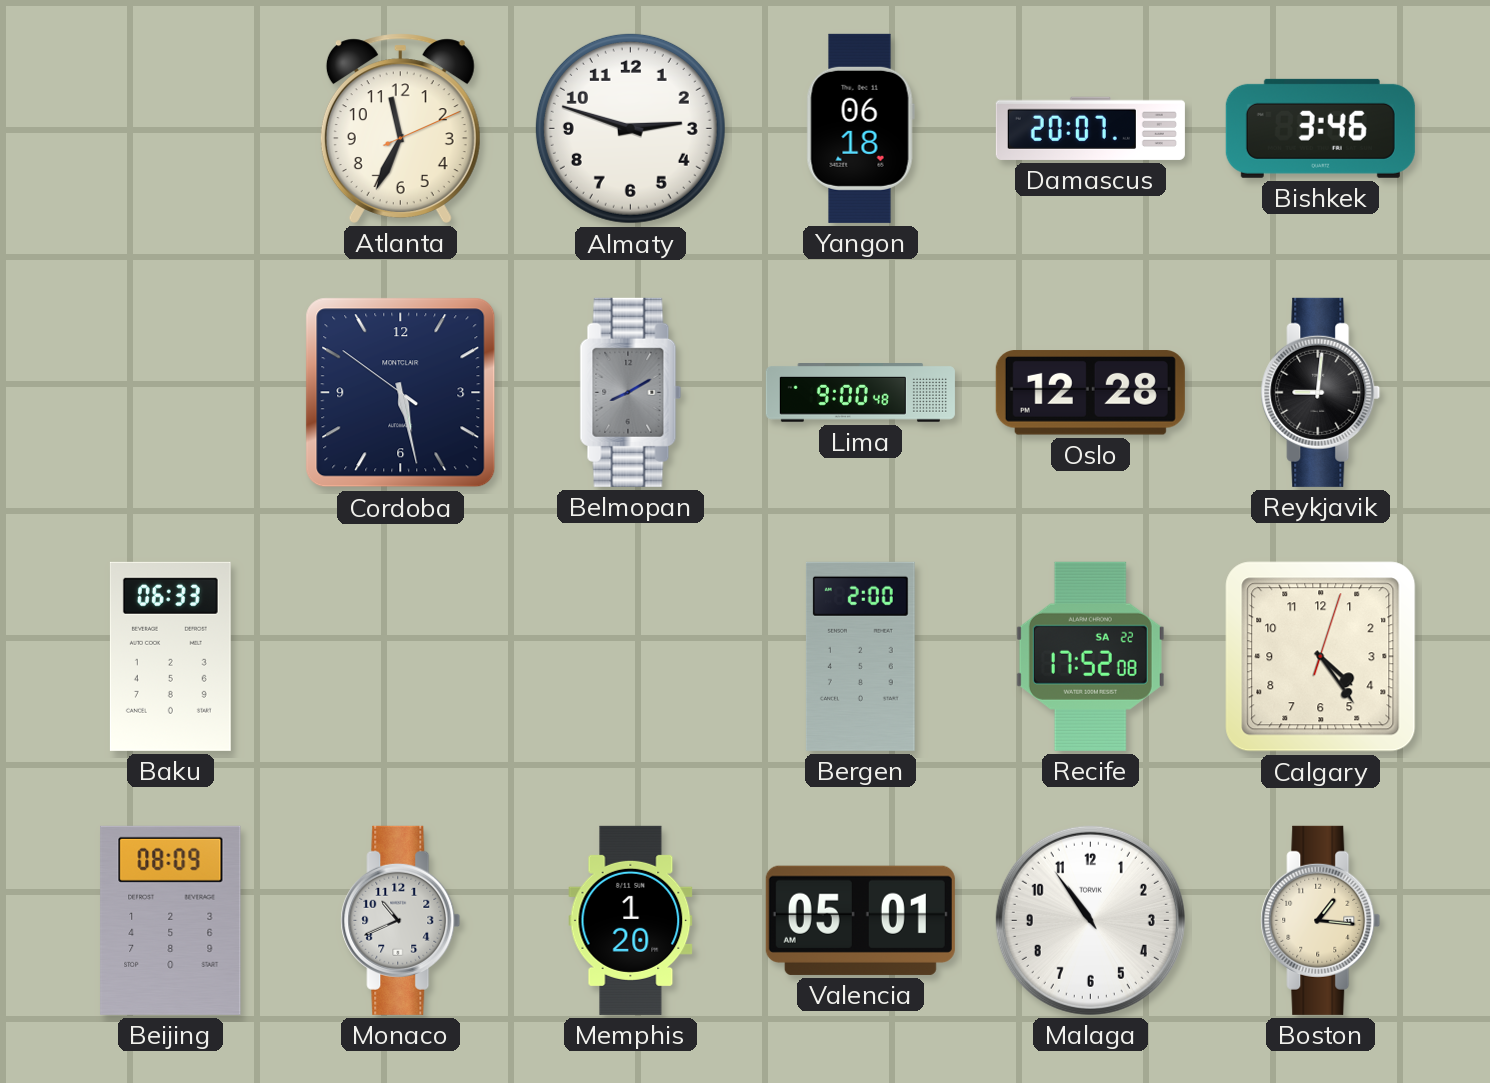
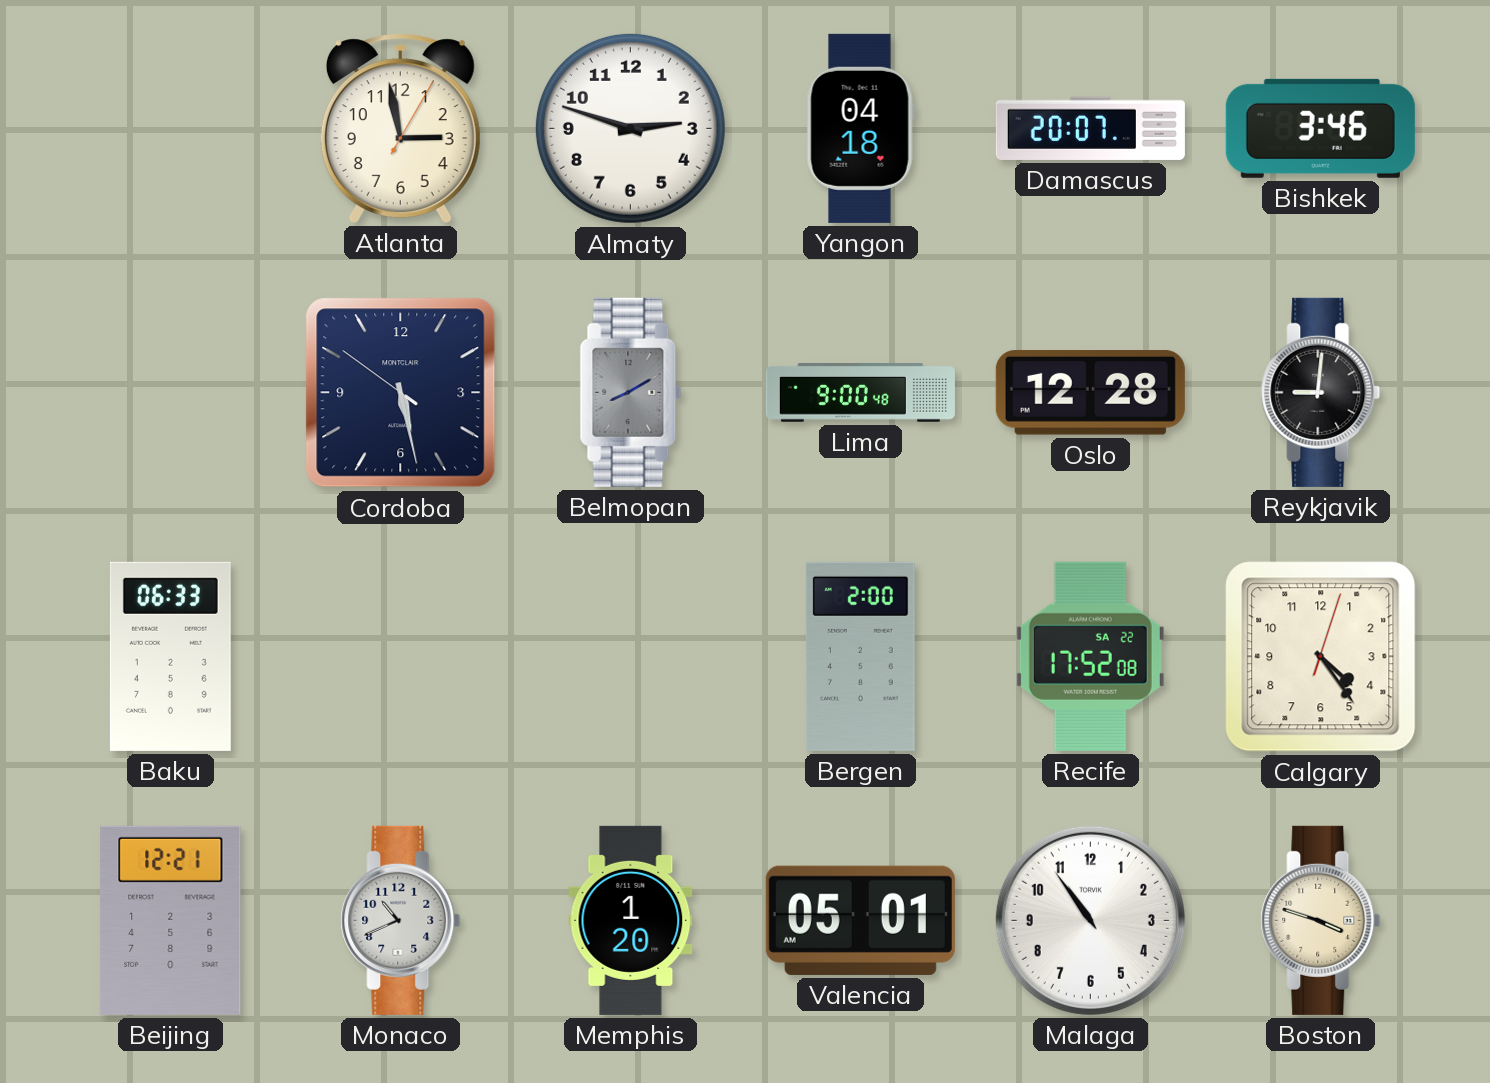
Atlanta: 11:34 -> 2:58 (400, 128)
Yangon: 06:18 -> 04:18 (860, 128)
Beijing: 08:09 -> 12:21 (171, 920)
Boston: 1:16 -> 3:48 (1321, 920)
